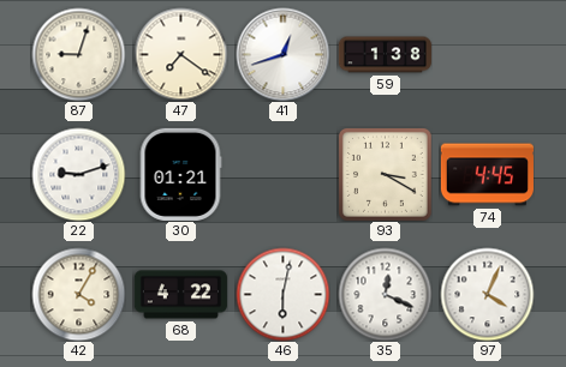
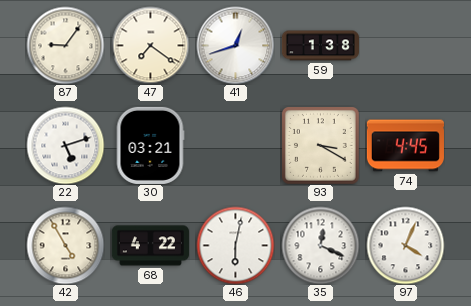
87: 9:03 -> 9:06 (65, 45)
22: 9:12 -> 5:12 (65, 145)
30: 01:21 -> 03:21 (150, 145)
42: 4:05 -> 4:55 (65, 245)
